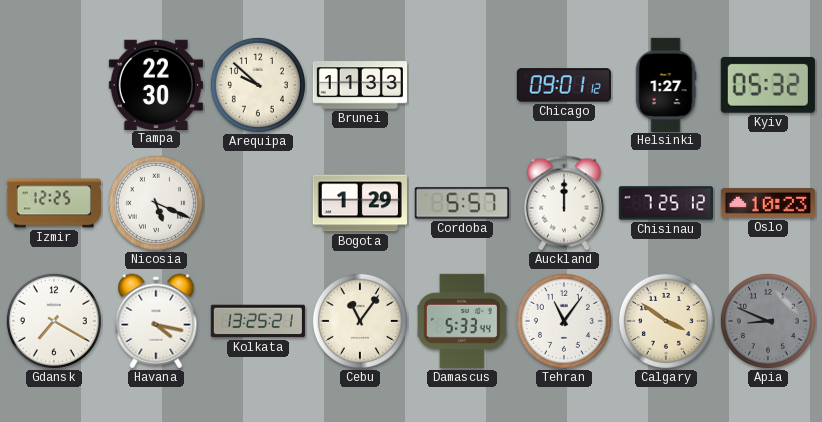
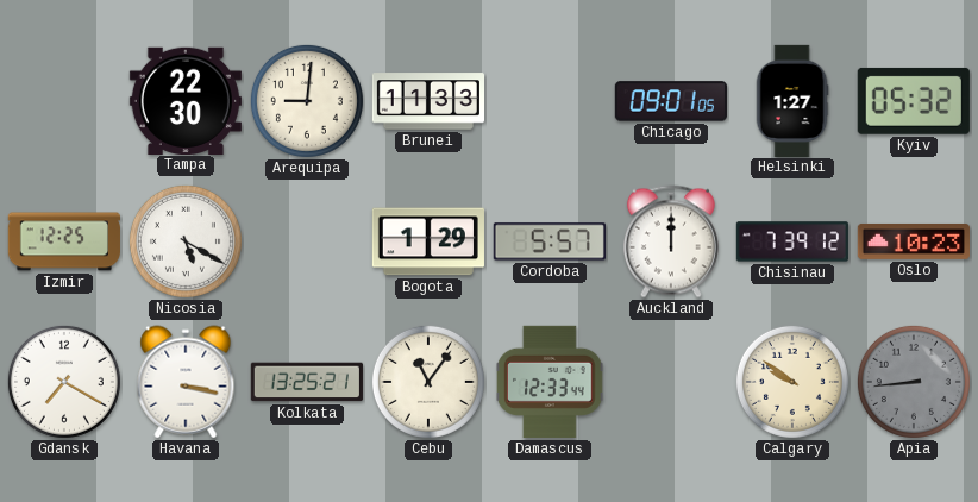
Arequipa: 9:52 -> 9:01 (307, 101)
Chicago: 09:01:12 -> 09:01:05 (671, 101)
Nicosia: 5:19 -> 5:20 (186, 241)
Chisinau: 7:25 -> 7:39 (792, 241)
Havana: 4:17 -> 3:17 (186, 382)
Damascus: 5:33 -> 12:33 (551, 382)
Tehran: 11:06 -> none (564, 321)
Calgary: 3:51 -> 9:51 (792, 382)
Apia: 8:49 -> 8:44 (914, 382)
